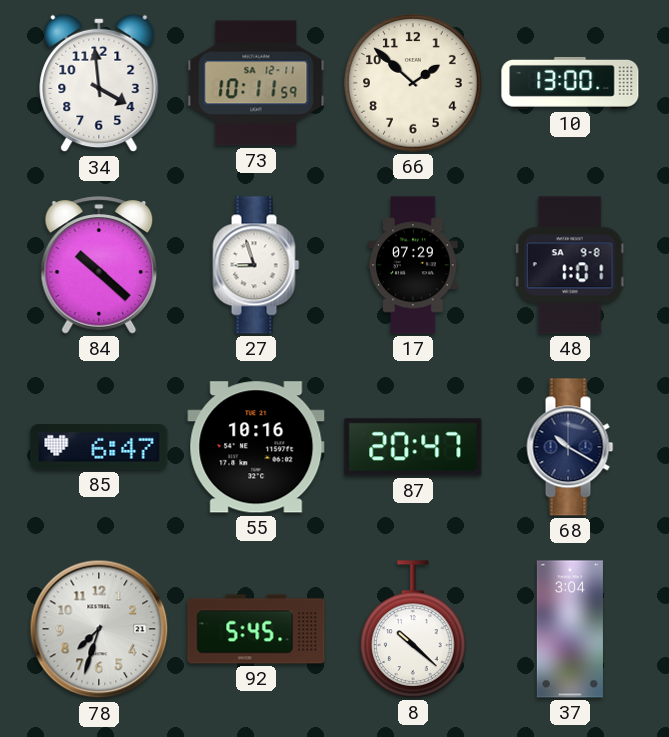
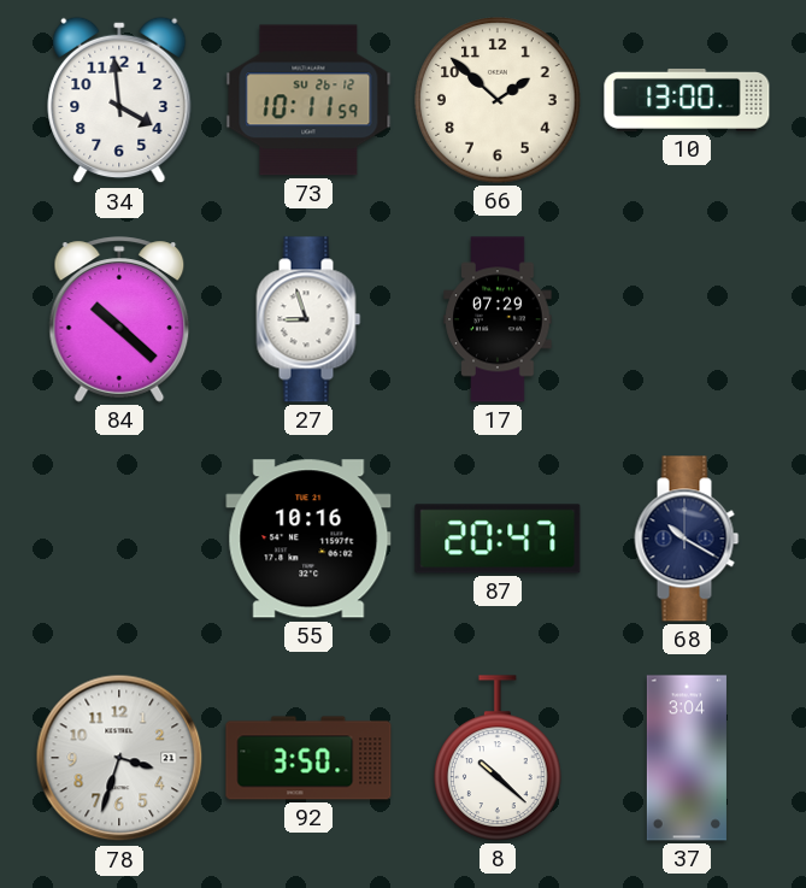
73 date: SA 12-11 -> SU 26-12 (308, 100)
48: 1:01 -> none (570, 265)
85: 6:47 -> none (99, 447)
78: 7:33 -> 3:33 (119, 758)
92: 5:45 -> 3:50 (308, 758)
